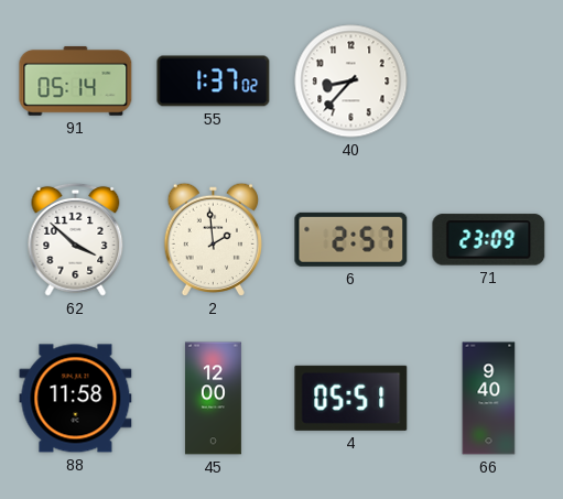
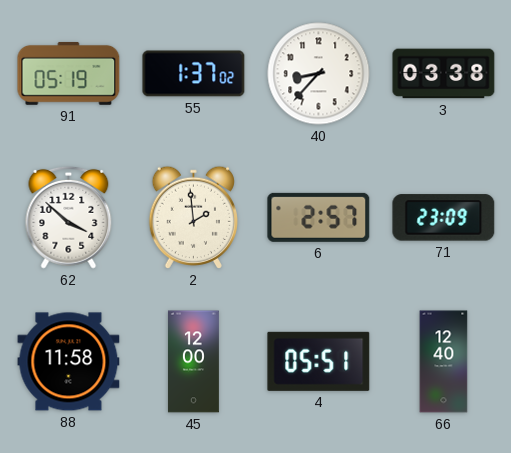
91: 05:14 -> 05:19 (69, 73)
3: none -> 03:38 (444, 74)
66: 9:40 -> 12:40 (444, 362)
